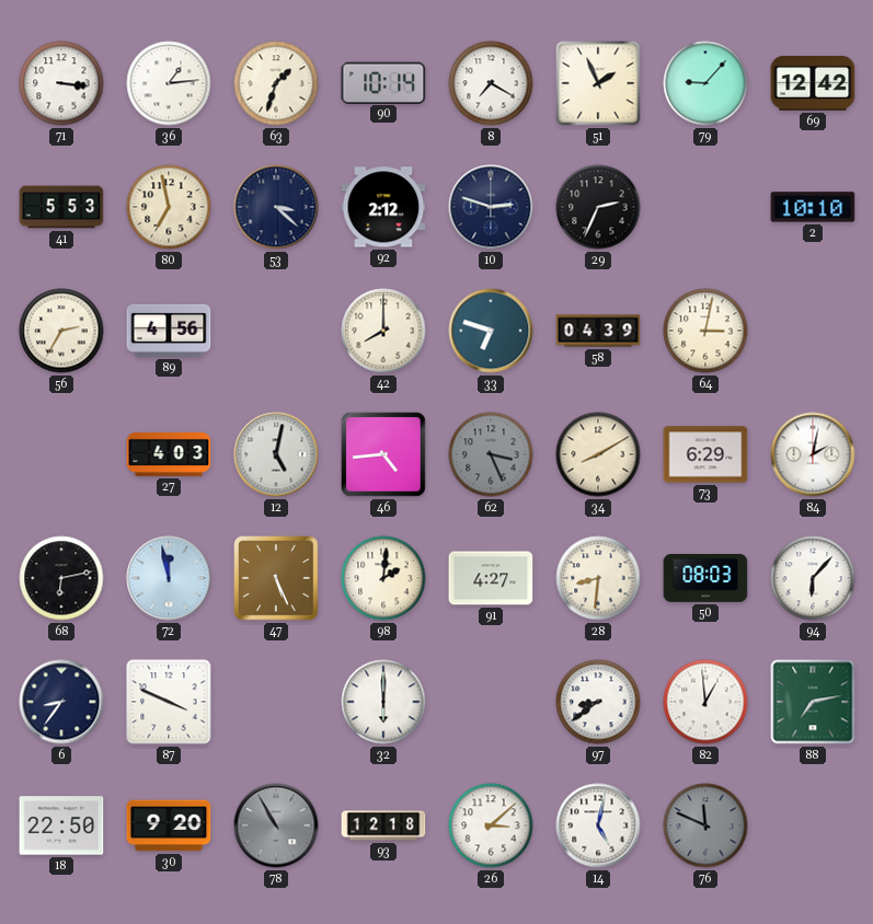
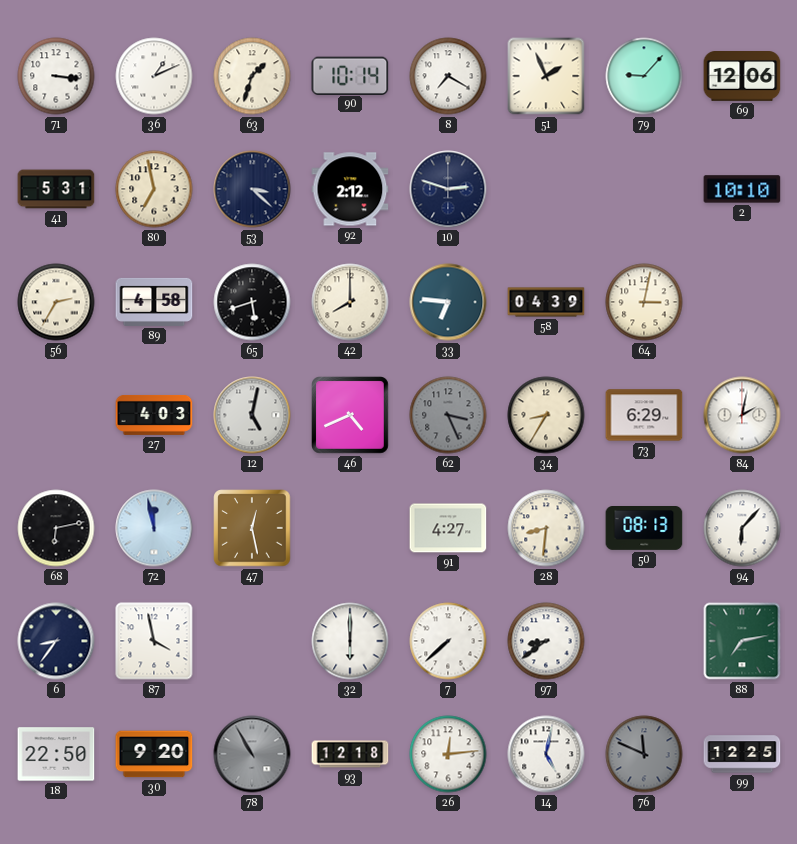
36: 1:14 -> 1:11 (154, 76)
69: 12:42 -> 12:06 (742, 77)
41: 5:53 -> 5:31 (56, 189)
29: 2:34 -> none (598, 207)
89: 4:56 -> 4:58 (154, 302)
65: none -> 5:42 (252, 302)
33: 6:48 -> 6:46 (448, 302)
46: 4:44 -> 4:41 (351, 416)
34: 8:10 -> 8:35 (546, 415)
47: 5:26 -> 12:28 (252, 528)
98: 2:01 -> none (383, 578)
50: 08:03 -> 08:13 (644, 529)
87: 3:49 -> 3:58 (154, 641)
7: none -> 7:38 (448, 641)
82: 12:59 -> none (705, 702)
26: 3:08 -> 12:14 (448, 754)
99: none -> 12:25 (742, 754)
